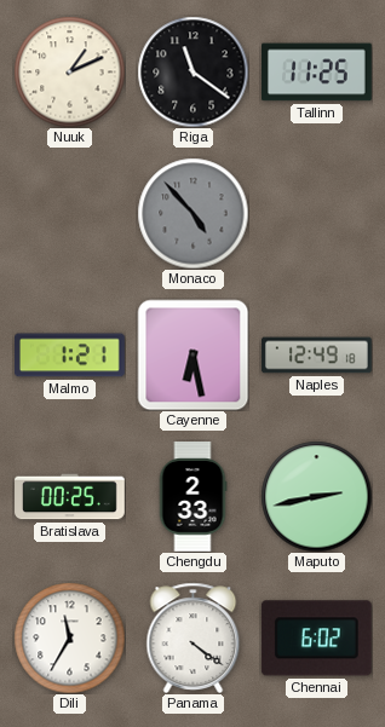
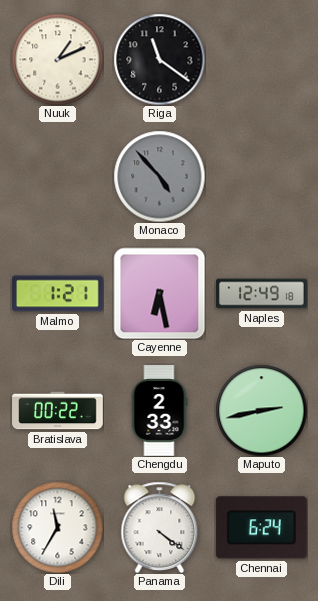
Tallinn: 11:25 -> none (317, 73)
Bratislava: 00:25 -> 00:22 (58, 411)
Chennai: 6:02 -> 6:24 (261, 528)
